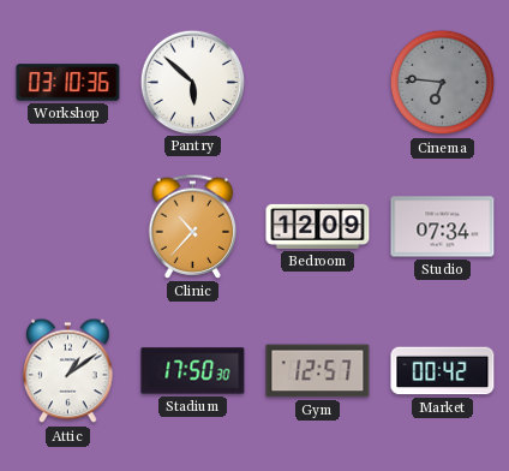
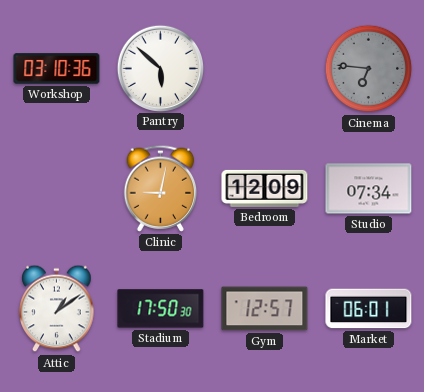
Clinic: 10:37 -> 9:02 (161, 188)
Market: 00:42 -> 06:01 (369, 309)
